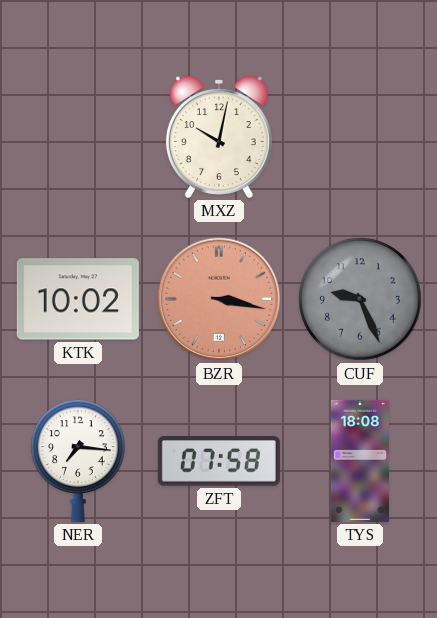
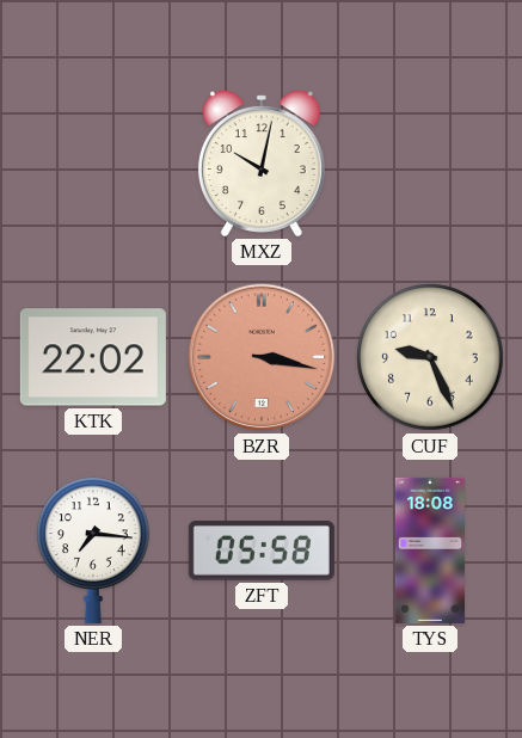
KTK: 10:02 -> 22:02 (93, 357)
CUF dial: grey -> cream (430, 357)
ZFT: 07:58 -> 05:58 (262, 551)
